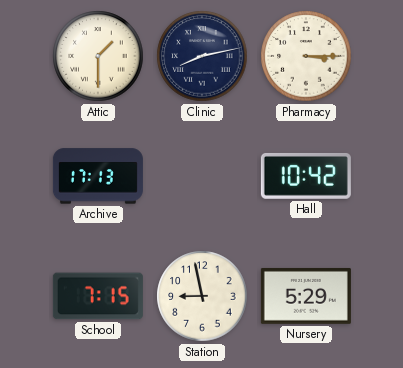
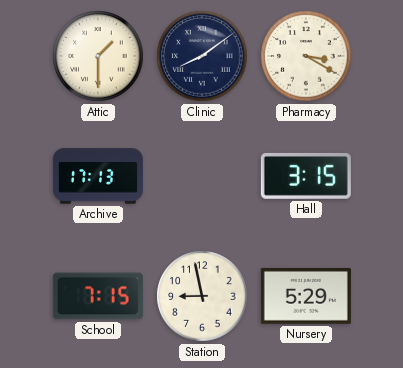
Clinic: 8:13 -> 8:09 (202, 56)
Pharmacy: 3:15 -> 3:20 (306, 56)
Hall: 10:42 -> 3:15 (306, 176)
